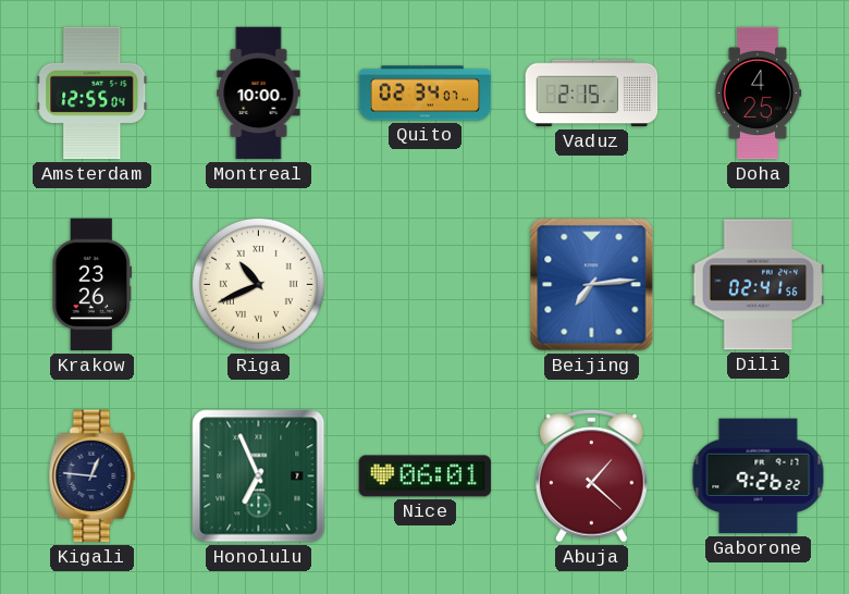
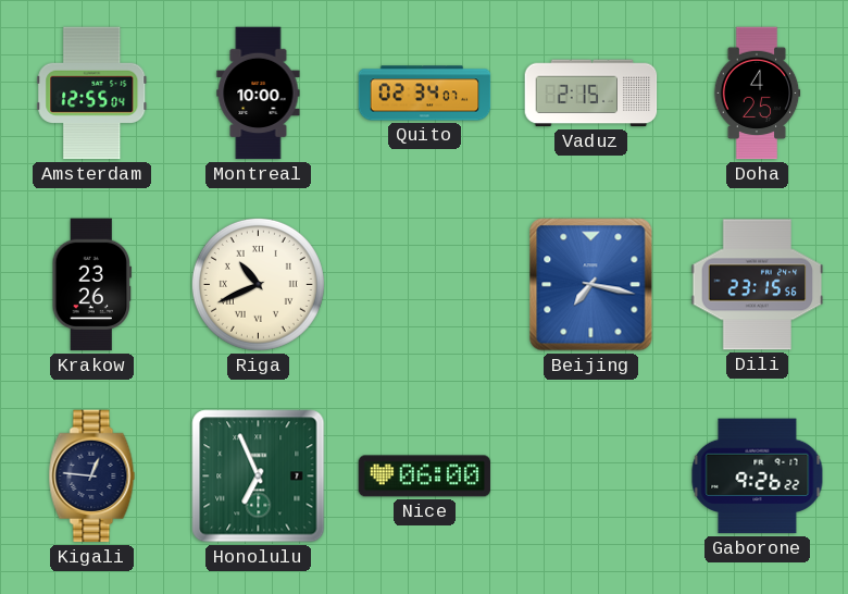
Beijing: 7:14 -> 7:17 (591, 285)
Dili: 02:41 -> 23:15 (758, 285)
Nice: 06:01 -> 06:00 (425, 477)
Abuja: 1:22 -> none (592, 477)
